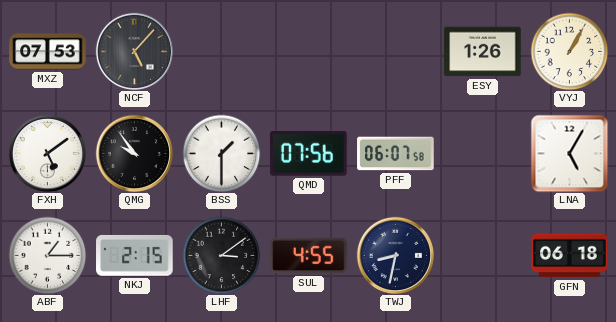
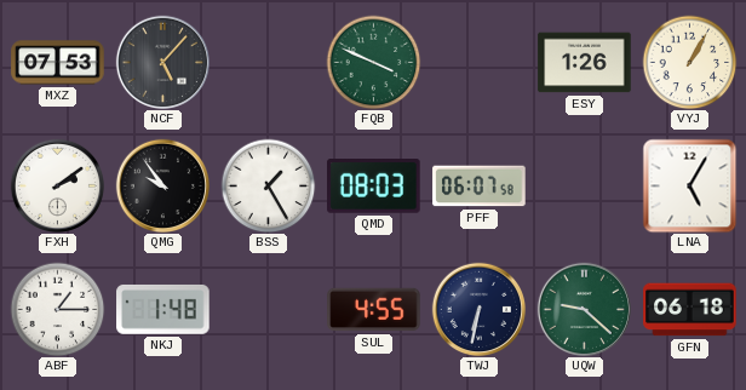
FQB: none -> 3:49 (373, 62)
FXH: 5:09 -> 2:09 (57, 185)
BSS: 1:30 -> 1:25 (268, 185)
QMD: 07:56 -> 08:03 (374, 187)
NKJ: 2:15 -> 1:48 (163, 309)
LHF: 3:09 -> none (221, 255)
TWJ: 8:32 -> 6:32 (478, 309)
UQW: none -> 9:22 (584, 309)
